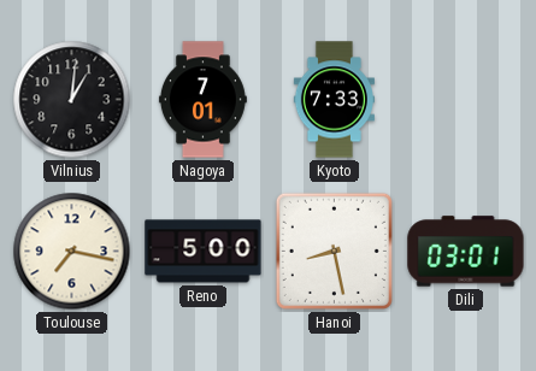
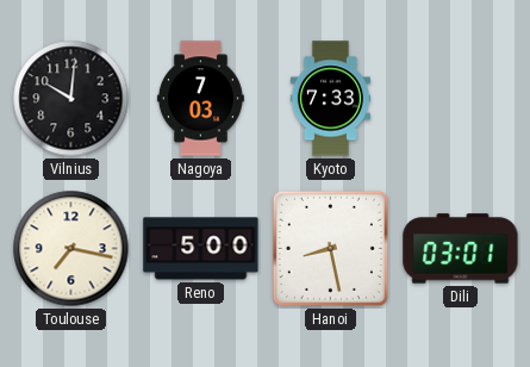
Vilnius: 1:01 -> 10:01 (71, 99)
Nagoya: 7:01 -> 7:03 (200, 99)
